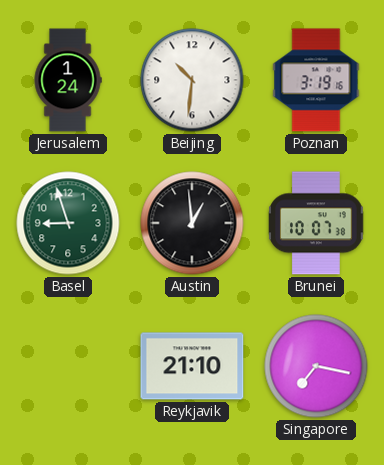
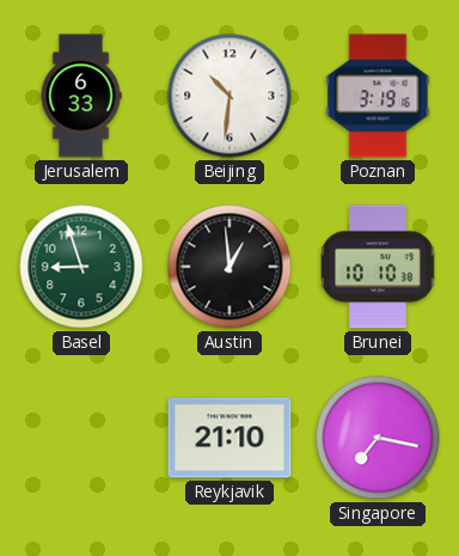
Jerusalem: 1:24 -> 6:33 (81, 96)
Brunei: 10:07 -> 10:10 (379, 267)
